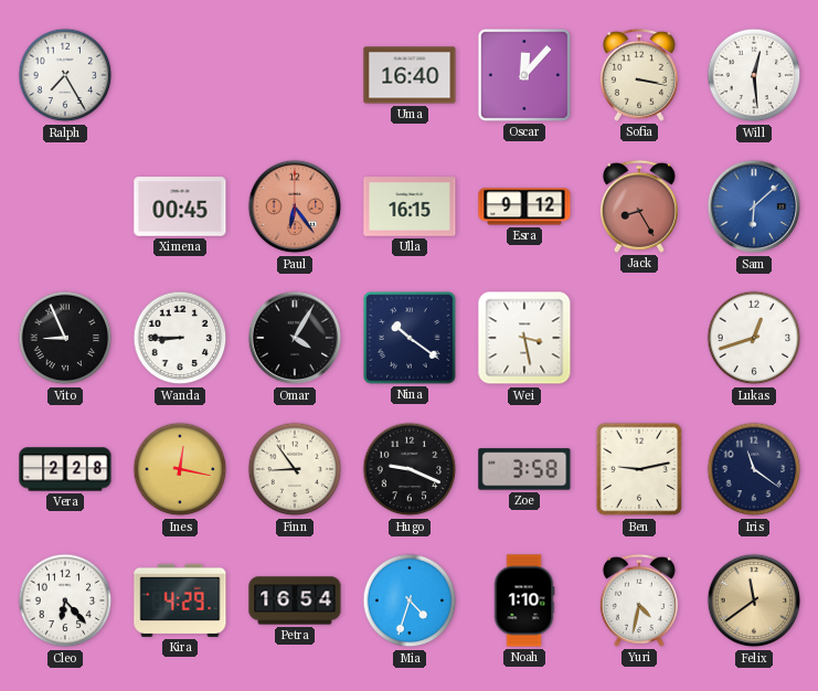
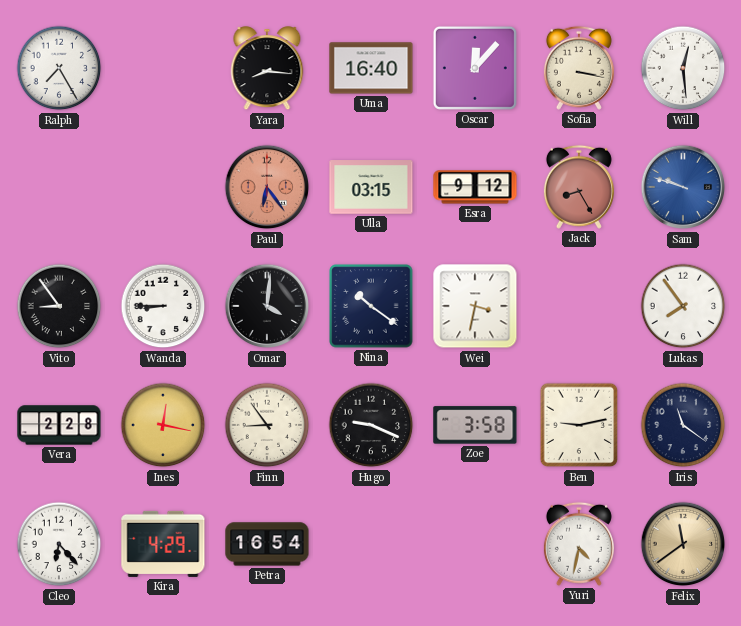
Yara: none -> 8:16 (267, 69)
Ximena: 00:45 -> none (180, 206)
Ulla: 16:15 -> 03:15 (371, 187)
Sam: 6:08 -> 9:48 (683, 187)
Vito: 8:56 -> 8:54 (59, 306)
Omar: 4:05 -> 4:01 (267, 306)
Wei: 3:28 -> 3:32 (475, 306)
Lukas: 12:42 -> 7:54 (683, 306)
Mia: 4:33 -> none (410, 600)
Noah: 1:10 -> none (524, 600)
